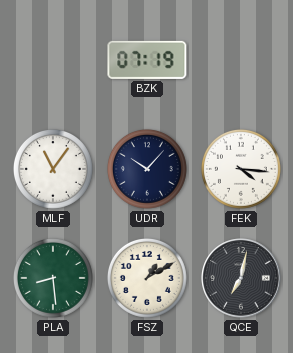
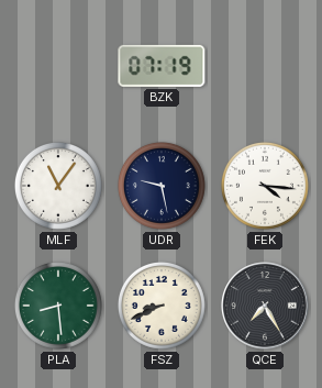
UDR: 10:07 -> 9:28 (162, 186)
FSZ: 1:10 -> 8:41 (162, 306)
QCE: 7:02 -> 7:25 (265, 306)
